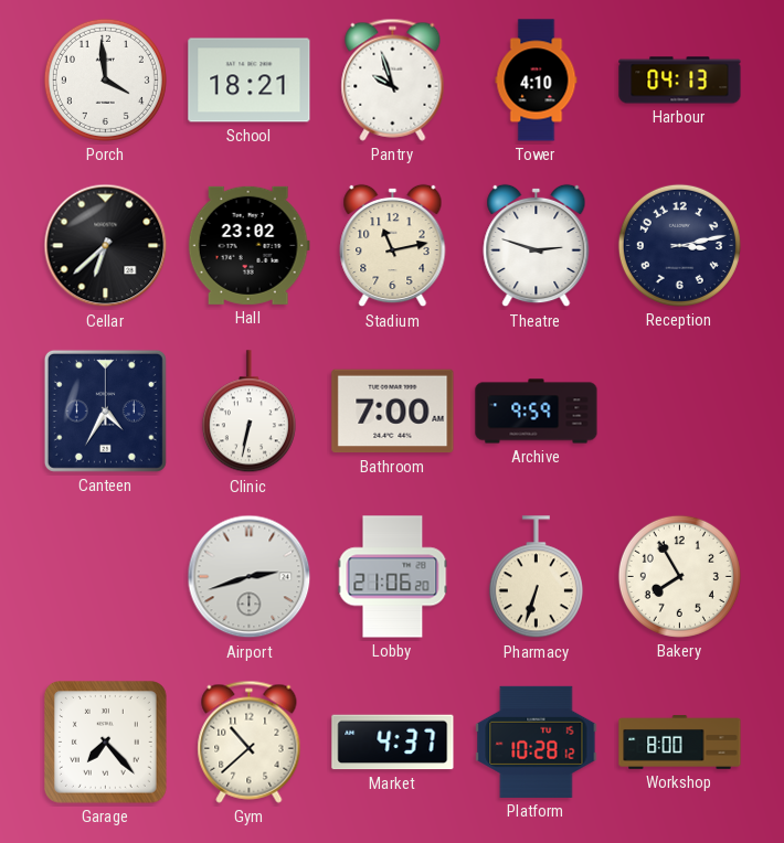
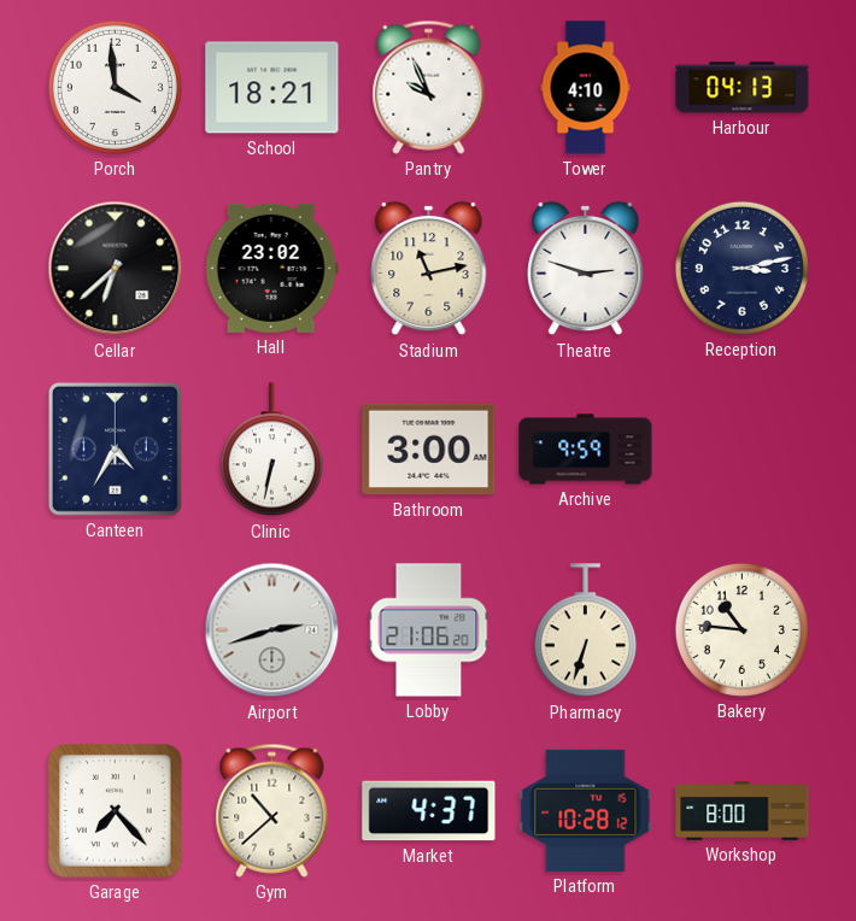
Pantry: 9:57 -> 9:56 (429, 87)
Bathroom: 7:00 -> 3:00 (429, 450)
Bakery: 7:55 -> 10:46 (741, 629)
